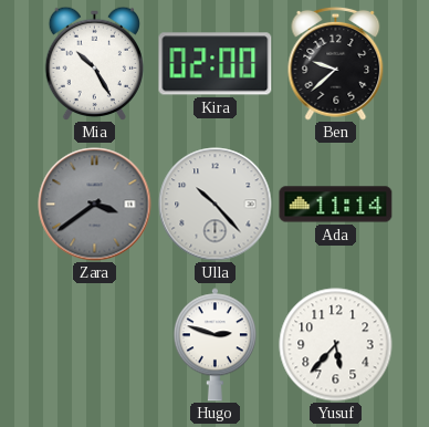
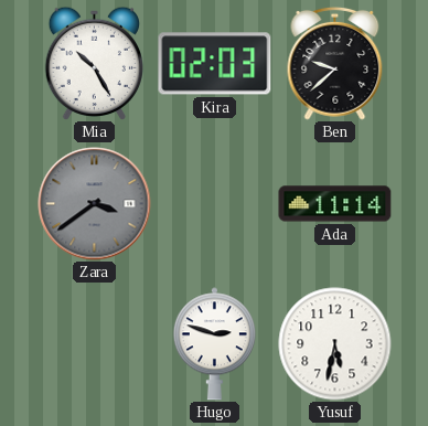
Kira: 02:00 -> 02:03 (215, 64)
Ulla: 10:23 -> none (216, 205)
Yusuf: 5:37 -> 5:32 (335, 344)
